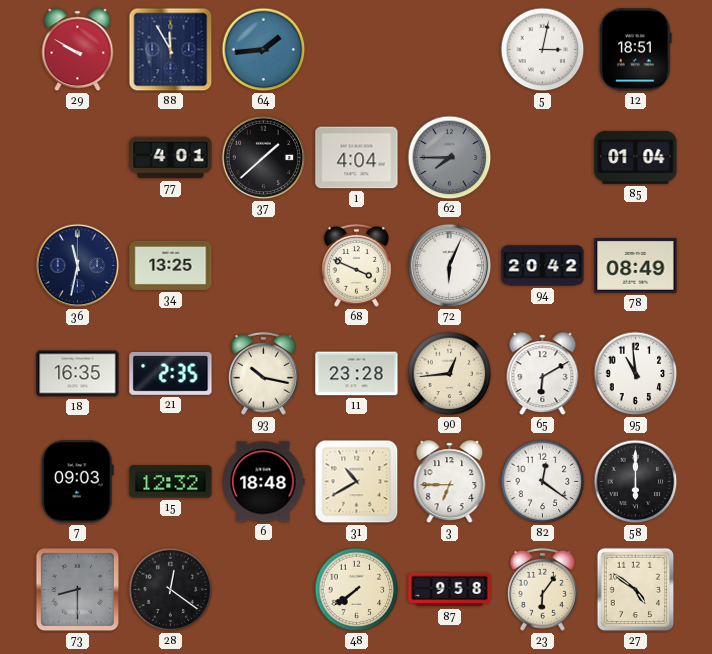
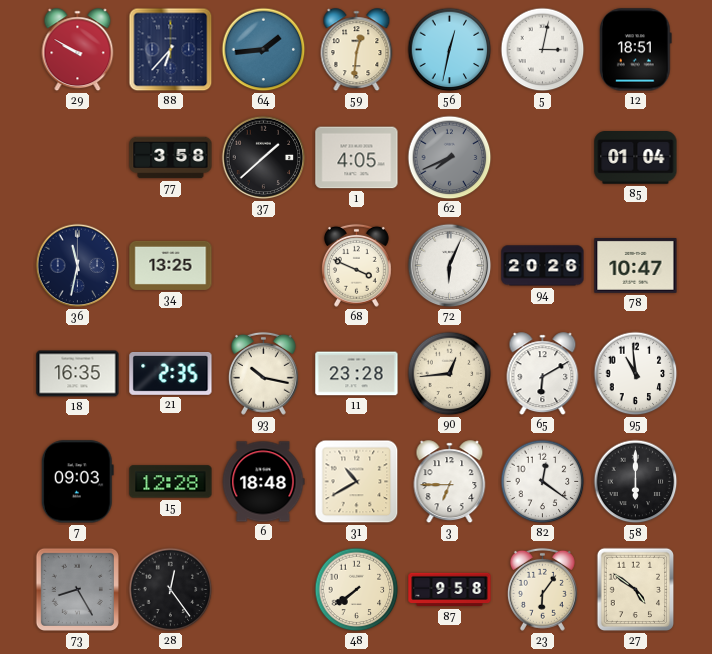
88: 11:55 -> 6:37 (171, 50)
59: none -> 12:31 (357, 50)
56: none -> 12:32 (450, 50)
77: 4:01 -> 3:58 (171, 158)
1: 4:04 -> 4:05 (357, 158)
62: 7:45 -> 7:41 (450, 158)
94: 20:42 -> 20:26 (543, 266)
78: 08:49 -> 10:47 (636, 266)
15: 12:32 -> 12:28 (171, 482)
73: 8:30 -> 8:25 (77, 589)
28: 12:21 -> 12:24 (171, 590)
